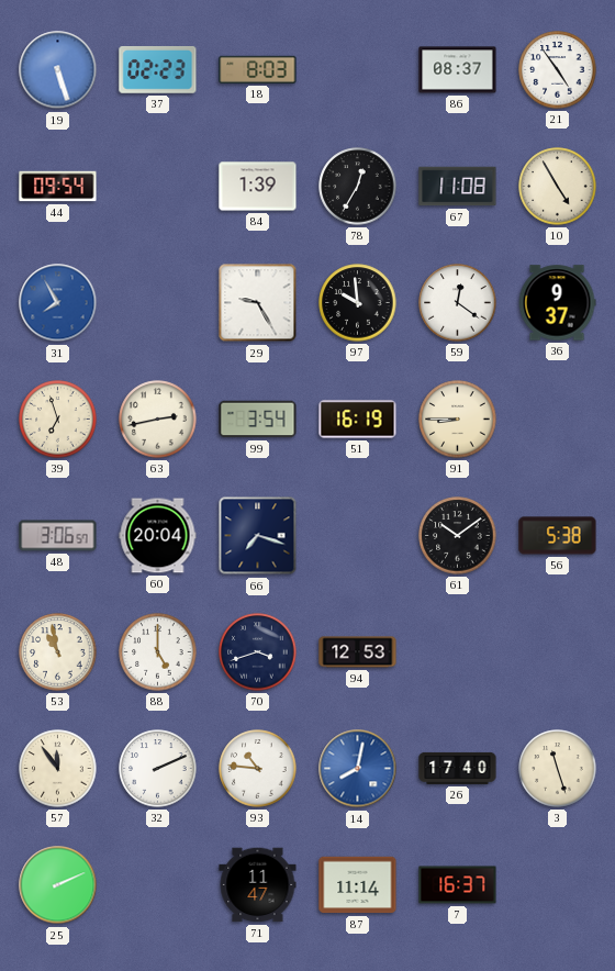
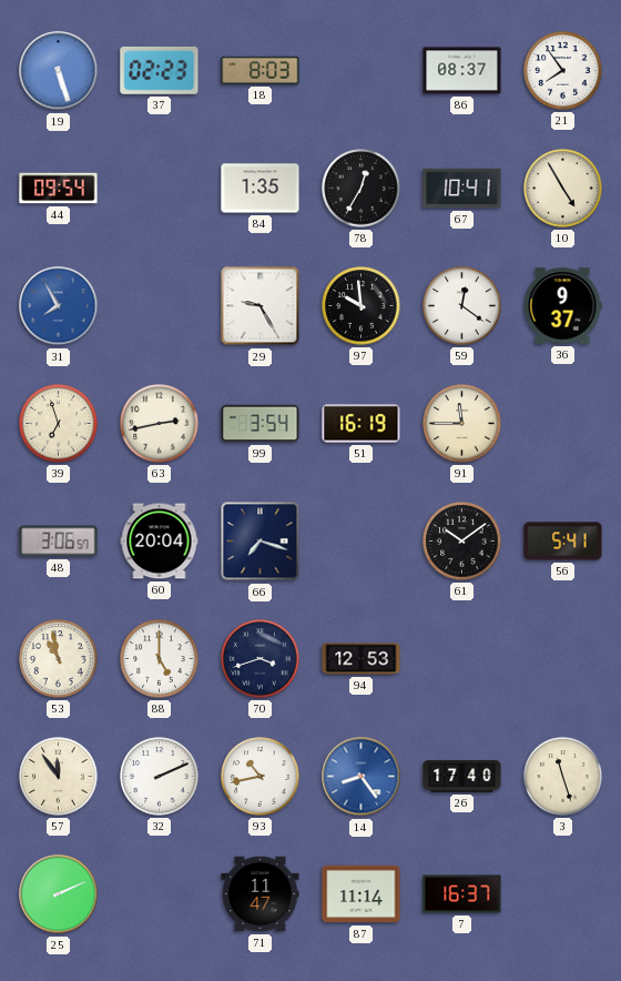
21: 4:54 -> 7:54 (563, 71)
84: 1:39 -> 1:35 (261, 189)
67: 11:08 -> 10:41 (462, 189)
91: 8:45 -> 11:45 (462, 424)
56: 5:38 -> 5:41 (563, 542)
93: 10:46 -> 10:43 (261, 777)
14: 8:02 -> 8:24 (362, 777)
